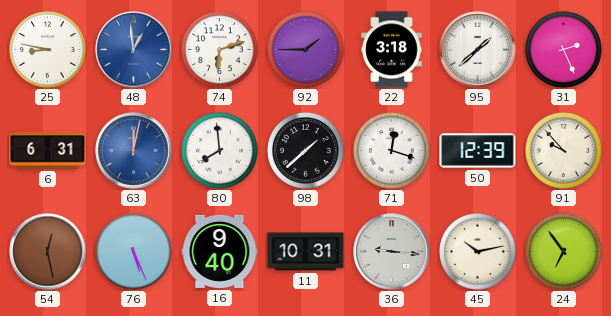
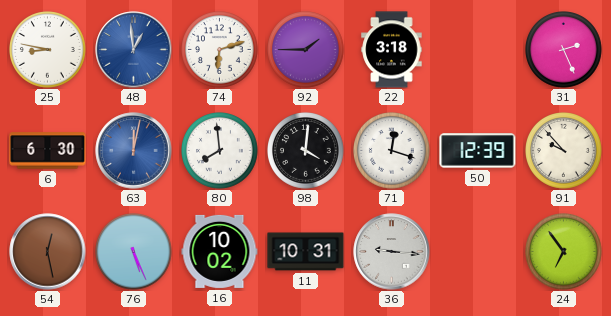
95: 1:38 -> none (478, 50)
6: 6:31 -> 6:30 (48, 151)
98: 1:38 -> 4:01 (306, 151)
16: 9:40 -> 10:02 (220, 251)
45: 10:13 -> none (478, 252)
